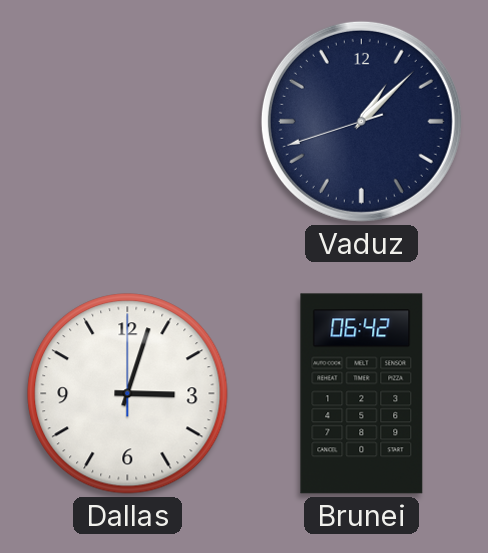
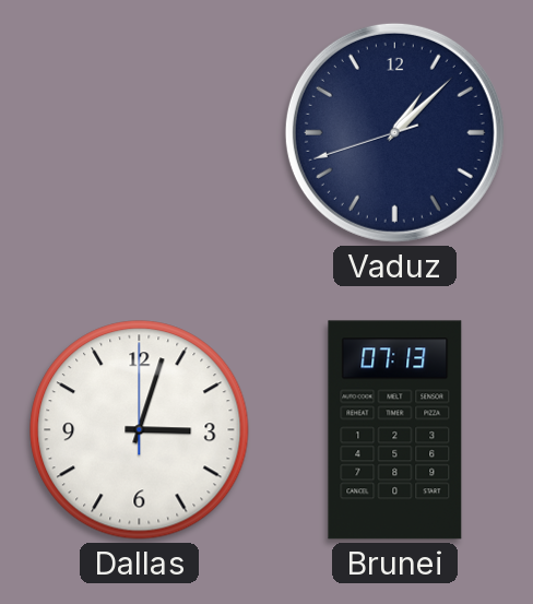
Brunei: 06:42 -> 07:13 (395, 430)
